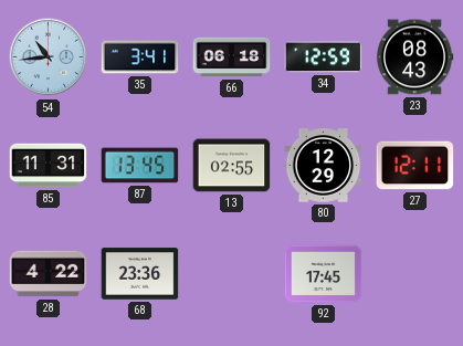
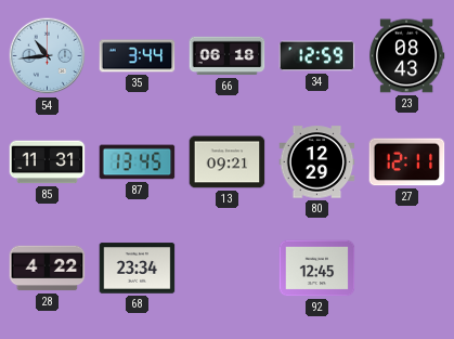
35: 3:41 -> 3:44 (138, 56)
13: 02:55 -> 09:21 (228, 162)
68: 23:36 -> 23:34 (138, 269)
92: 17:45 -> 12:45 (317, 269)
